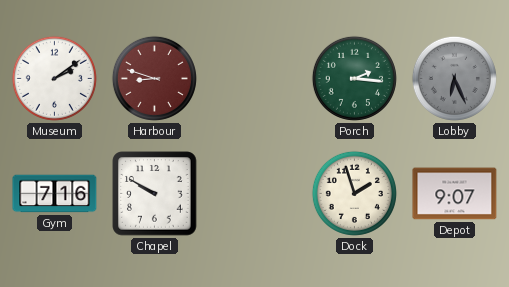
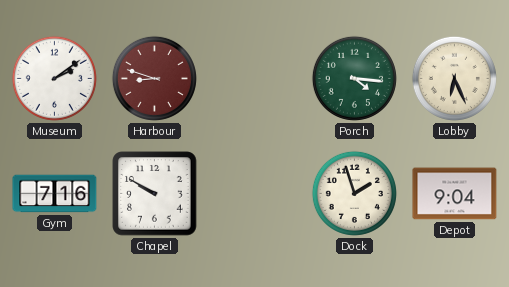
Porch: 2:16 -> 4:16 (354, 78)
Lobby dial: grey -> cream (454, 78)
Depot: 9:07 -> 9:04 (455, 194)
